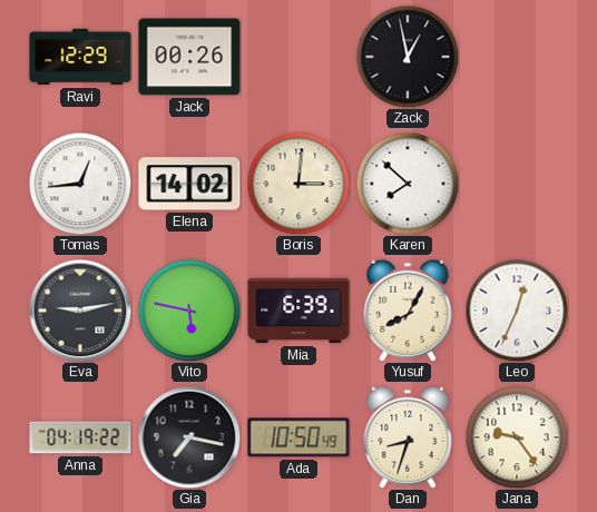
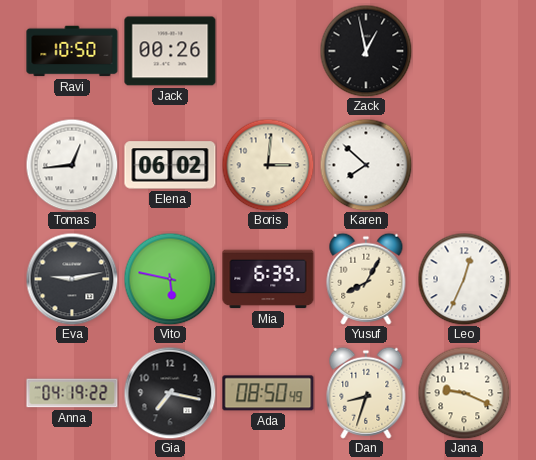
Ravi: 12:29 -> 10:50 (72, 51)
Elena: 14:02 -> 06:02 (170, 165)
Ada: 10:50 -> 08:50 (268, 393)
Jana: 9:24 -> 9:19 (464, 393)
